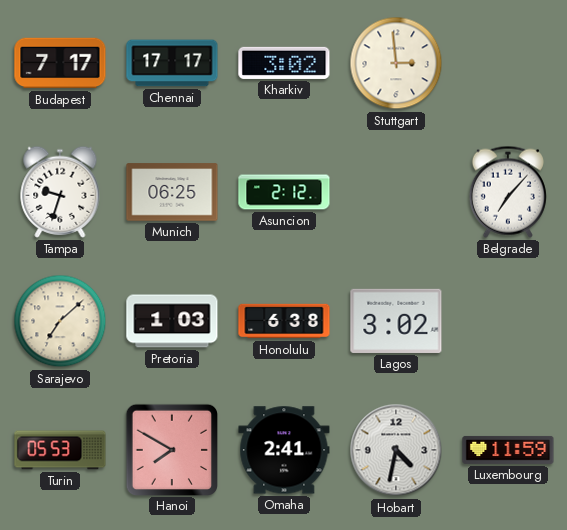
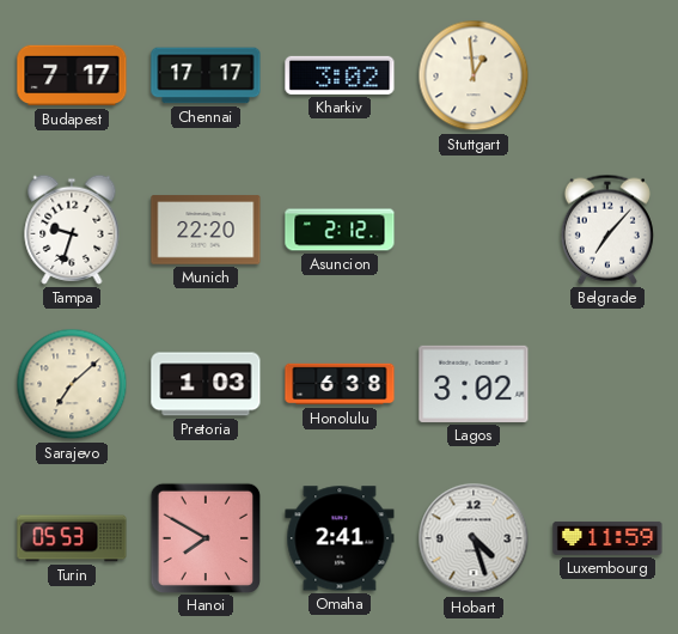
Stuttgart: 2:59 -> 12:59 (474, 75)
Munich: 06:25 -> 22:20 (206, 230)
Hobart: 4:32 -> 4:27 (474, 538)
